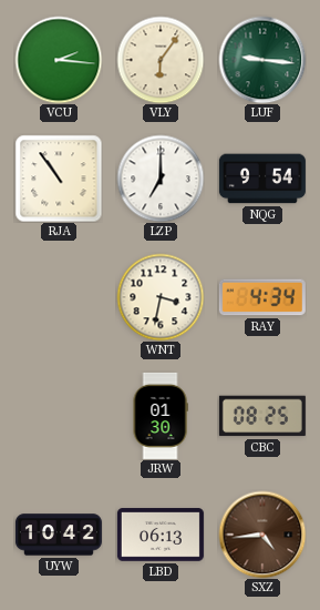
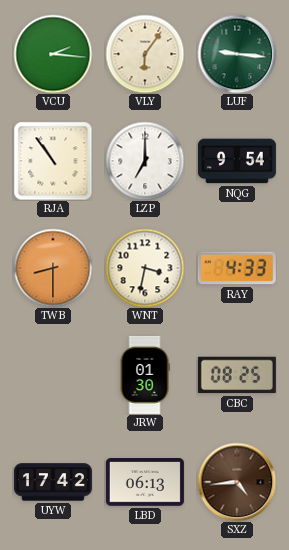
TWB: none -> 8:30 (53, 268)
RAY: 4:34 -> 4:33 (237, 268)
UYW: 10:42 -> 17:42 (53, 482)
